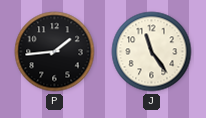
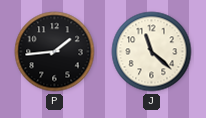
J: 11:24 -> 11:22 (152, 52)
